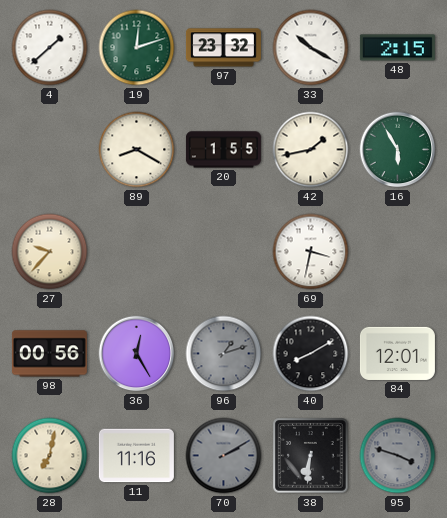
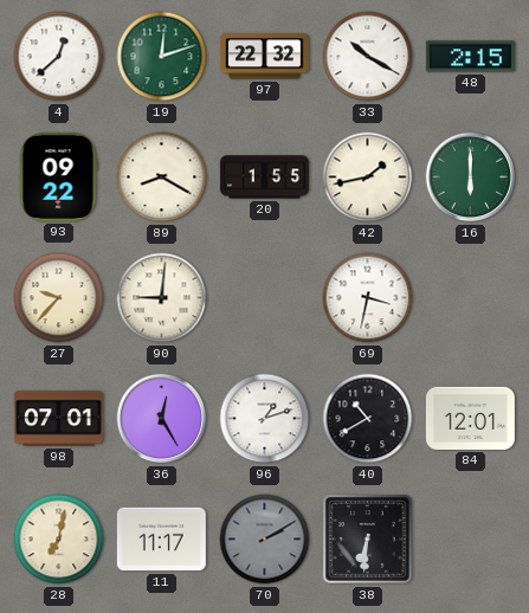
4: 1:38 -> 12:38 (59, 57)
97: 23:32 -> 22:32 (264, 57)
93: none -> 09:22 (58, 176)
16: 5:55 -> 6:00 (471, 178)
90: none -> 9:01 (162, 298)
98: 00:56 -> 07:01 (58, 419)
96 dial: grey -> white (265, 419)
40: 8:10 -> 10:40 (368, 419)
11: 11:16 -> 11:17 (161, 540)
95: 3:48 -> none (398, 456)
